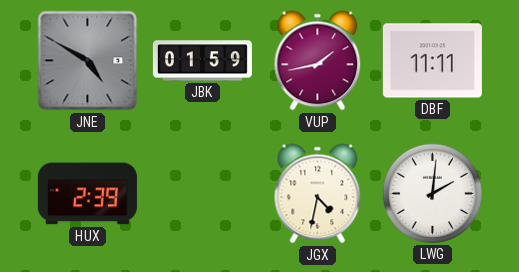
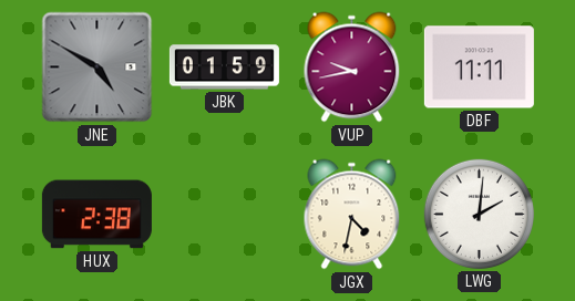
VUP: 1:43 -> 9:43 (352, 68)
HUX: 2:39 -> 2:38 (96, 215)
